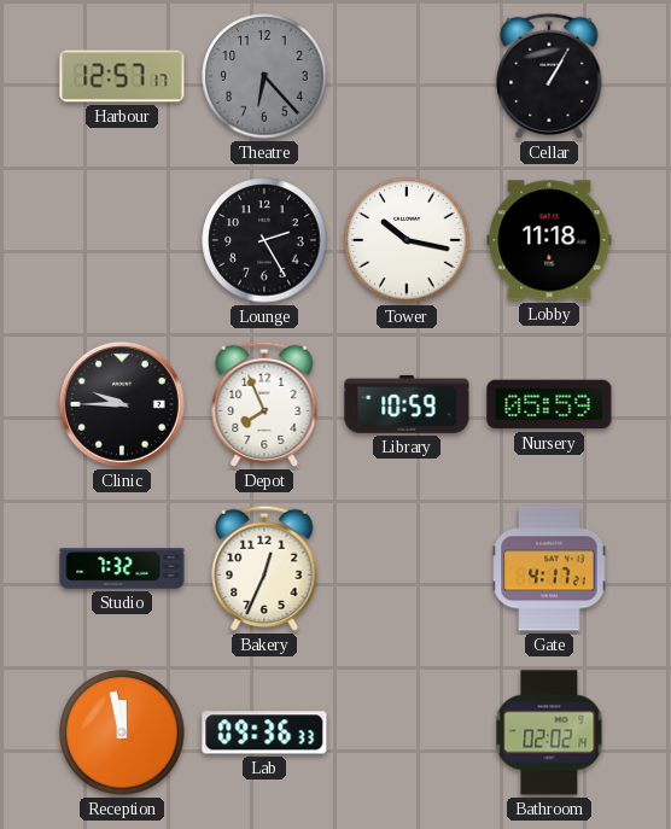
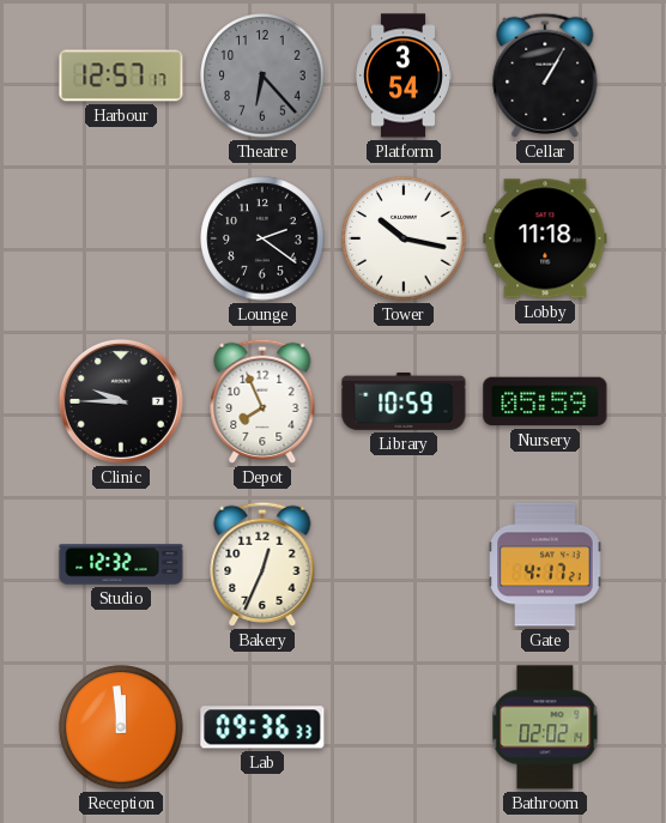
Platform: none -> 3:54 (404, 75)
Lounge: 2:25 -> 2:21 (262, 238)
Studio: 7:32 -> 12:32 (121, 564)
Reception: 11:58 -> 11:59 (121, 727)
